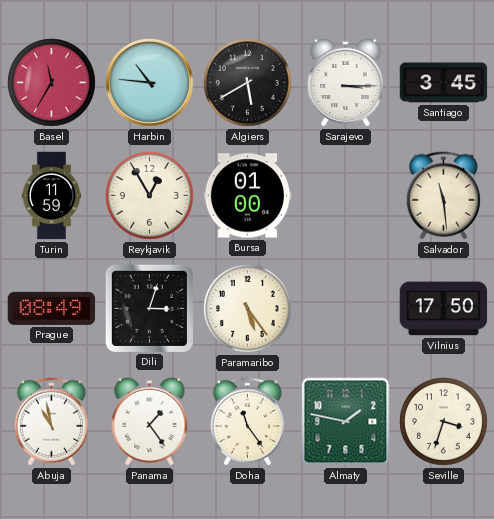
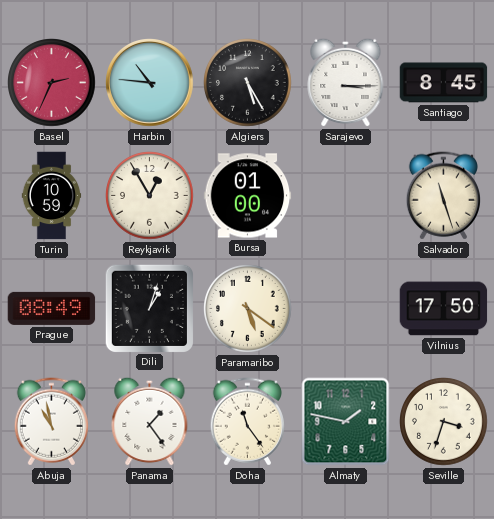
Basel: 11:35 -> 2:34 (52, 83)
Algiers: 5:40 -> 5:25 (248, 83)
Santiago: 3:45 -> 8:45 (444, 83)
Turin: 11:59 -> 10:59 (52, 196)
Salvador: 11:29 -> 11:27 (443, 196)
Dili: 3:03 -> 1:03 (149, 308)
Paramaribo: 5:24 -> 5:21 (248, 309)
